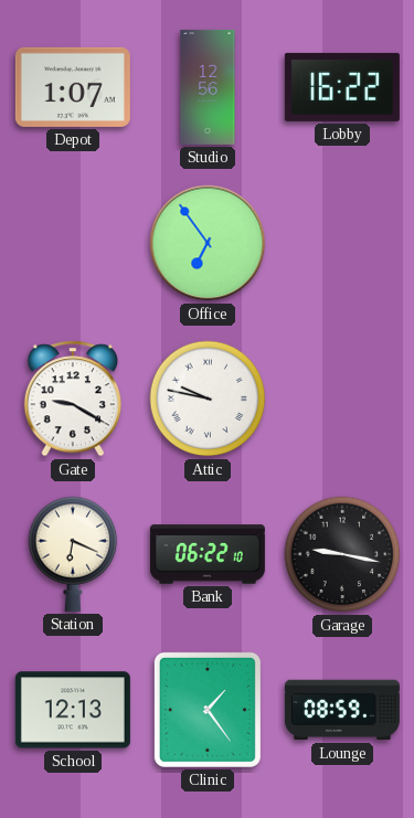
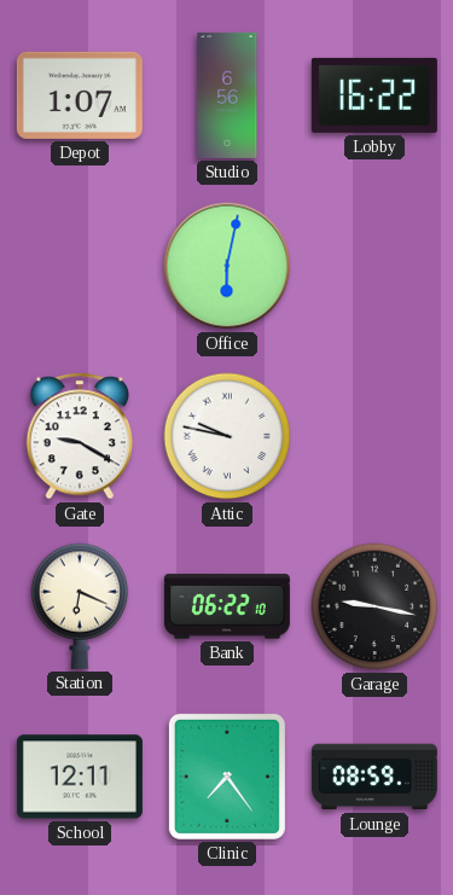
Studio: 12:56 -> 6:56 (227, 95)
Office: 6:54 -> 6:02 (227, 266)
School: 12:13 -> 12:11 (80, 777)
Clinic: 1:24 -> 7:24 (227, 777)
